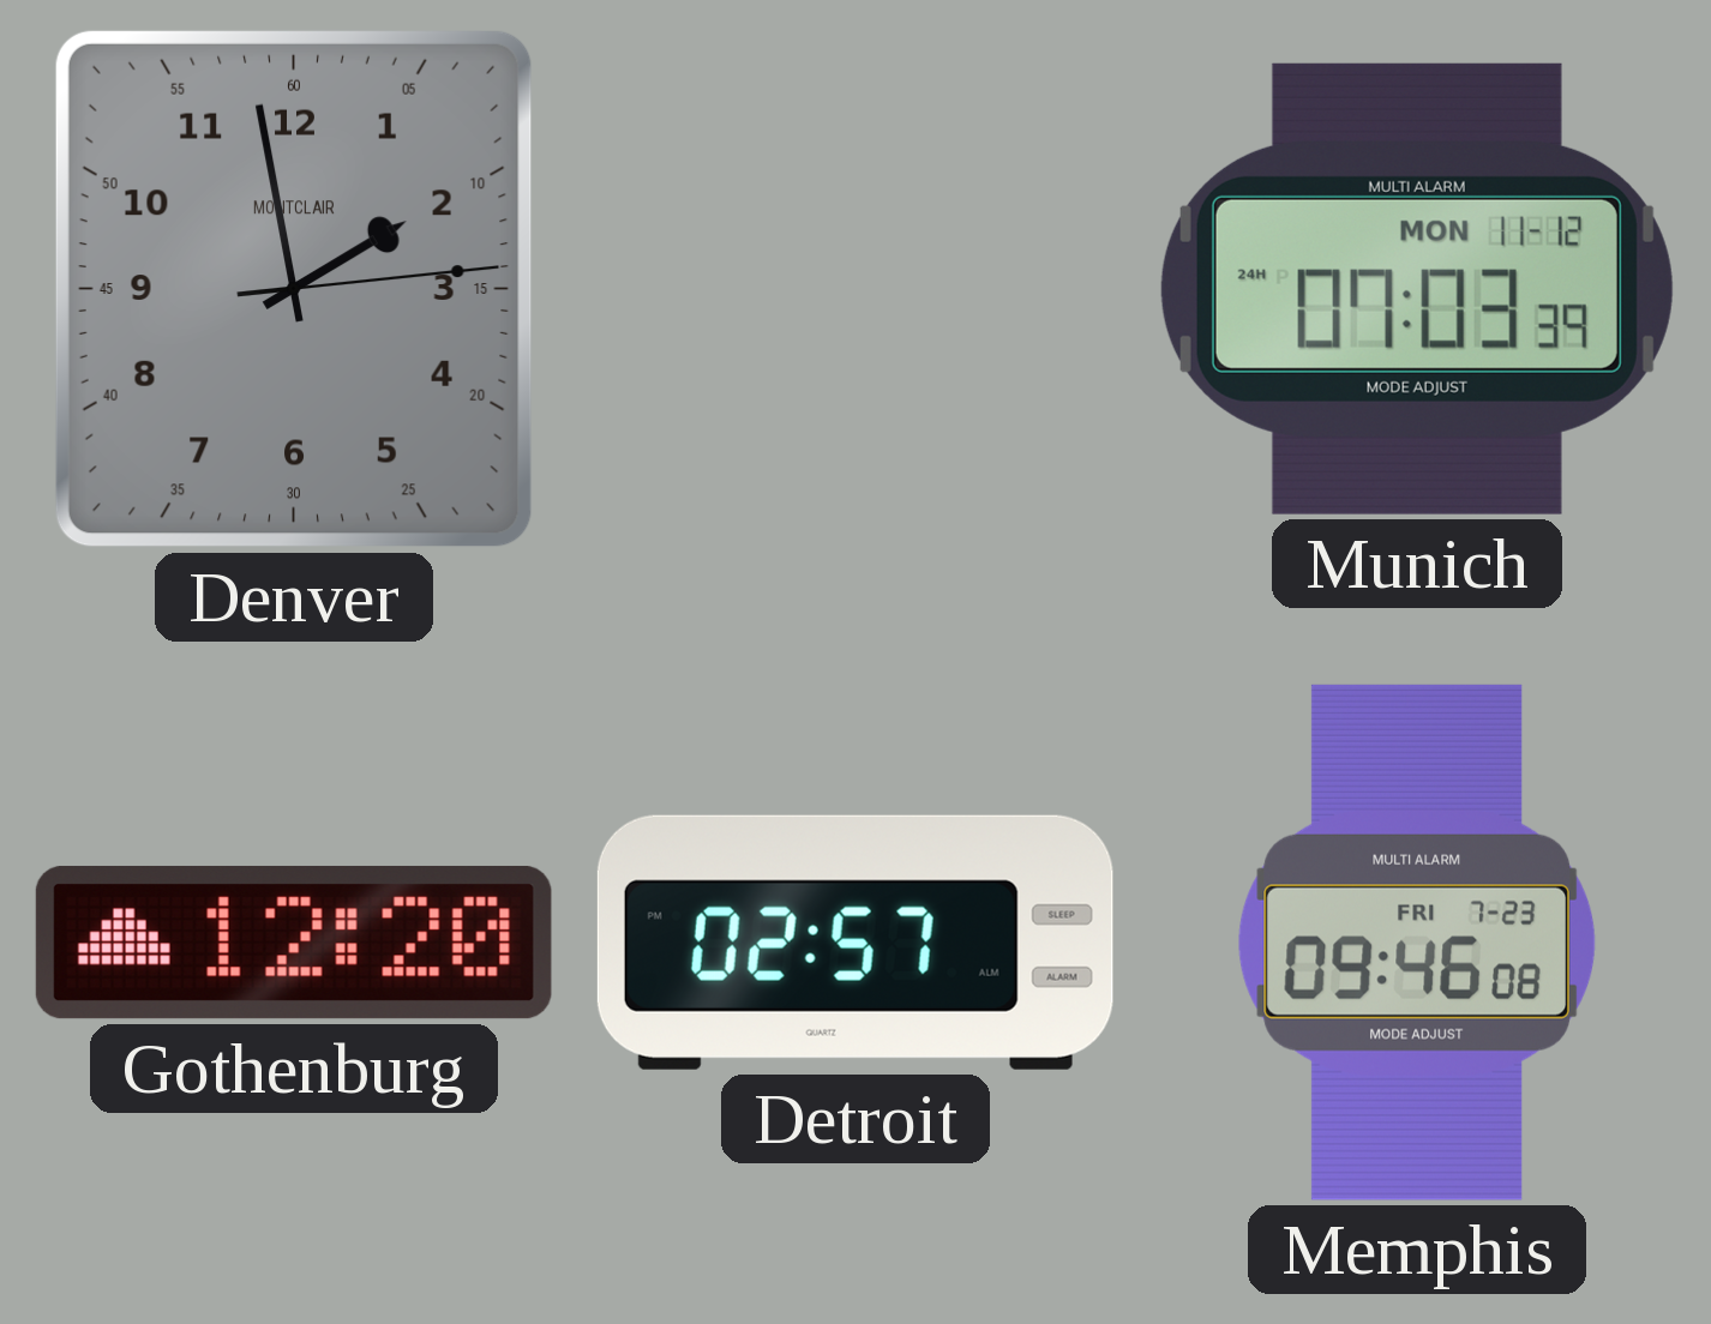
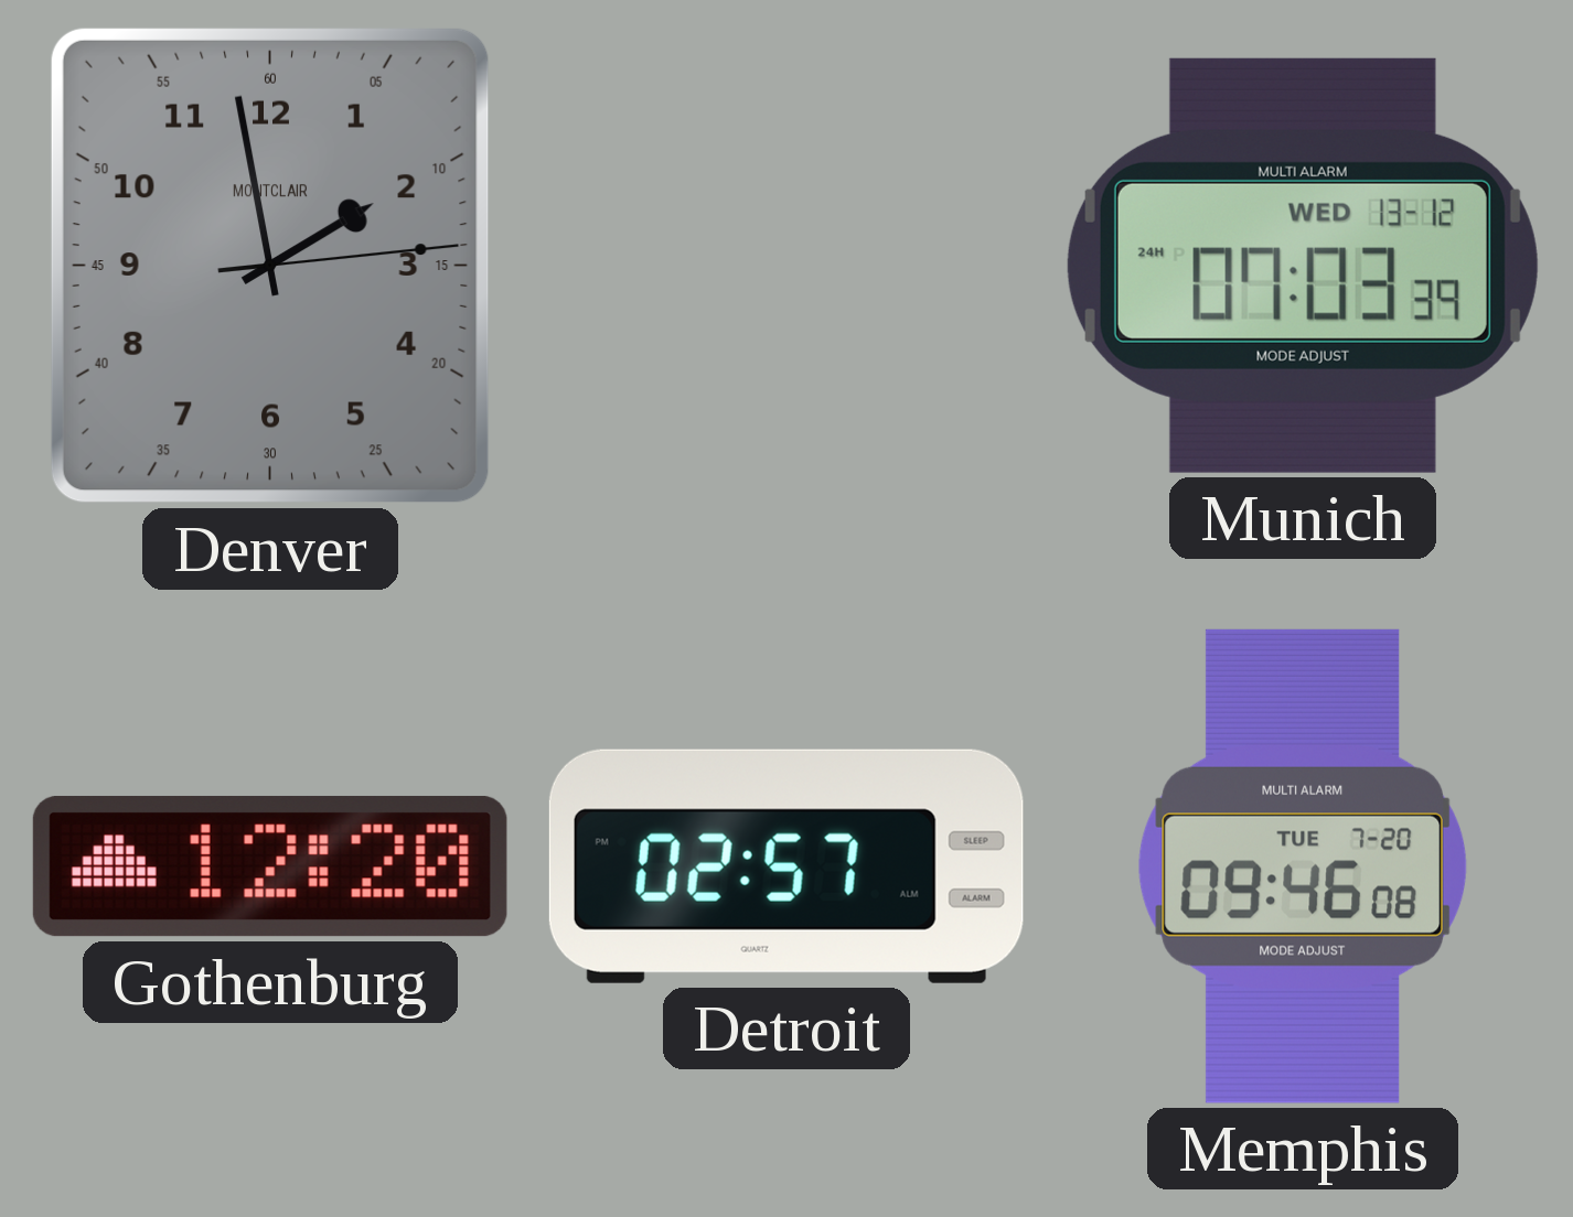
Munich date: MON 11-12 -> WED 13-12 (1303, 266)
Memphis date: FRI 7-23 -> TUE 7-20 (1303, 866)
